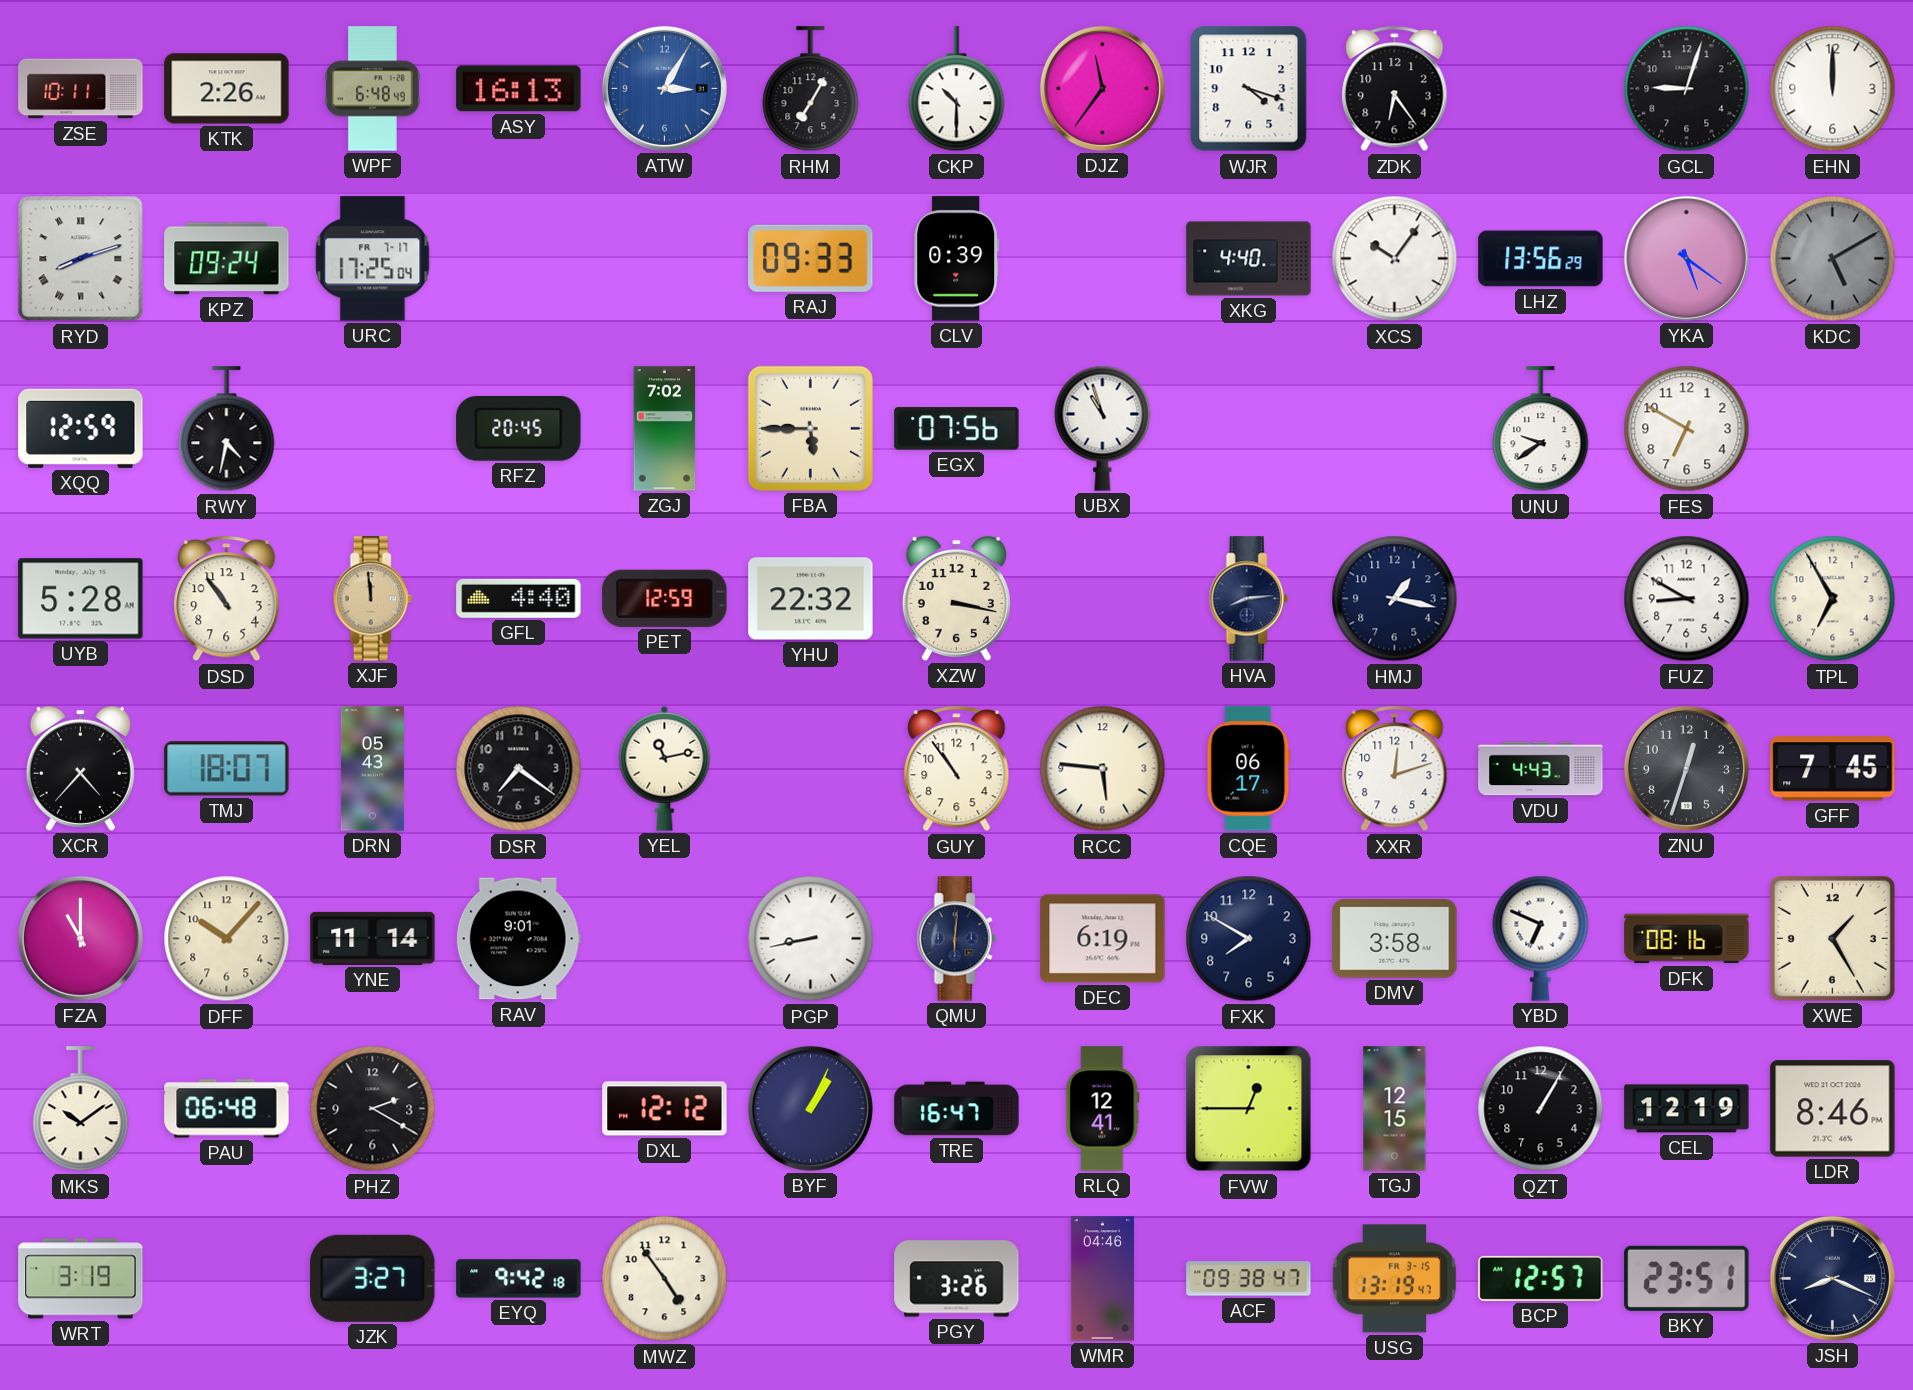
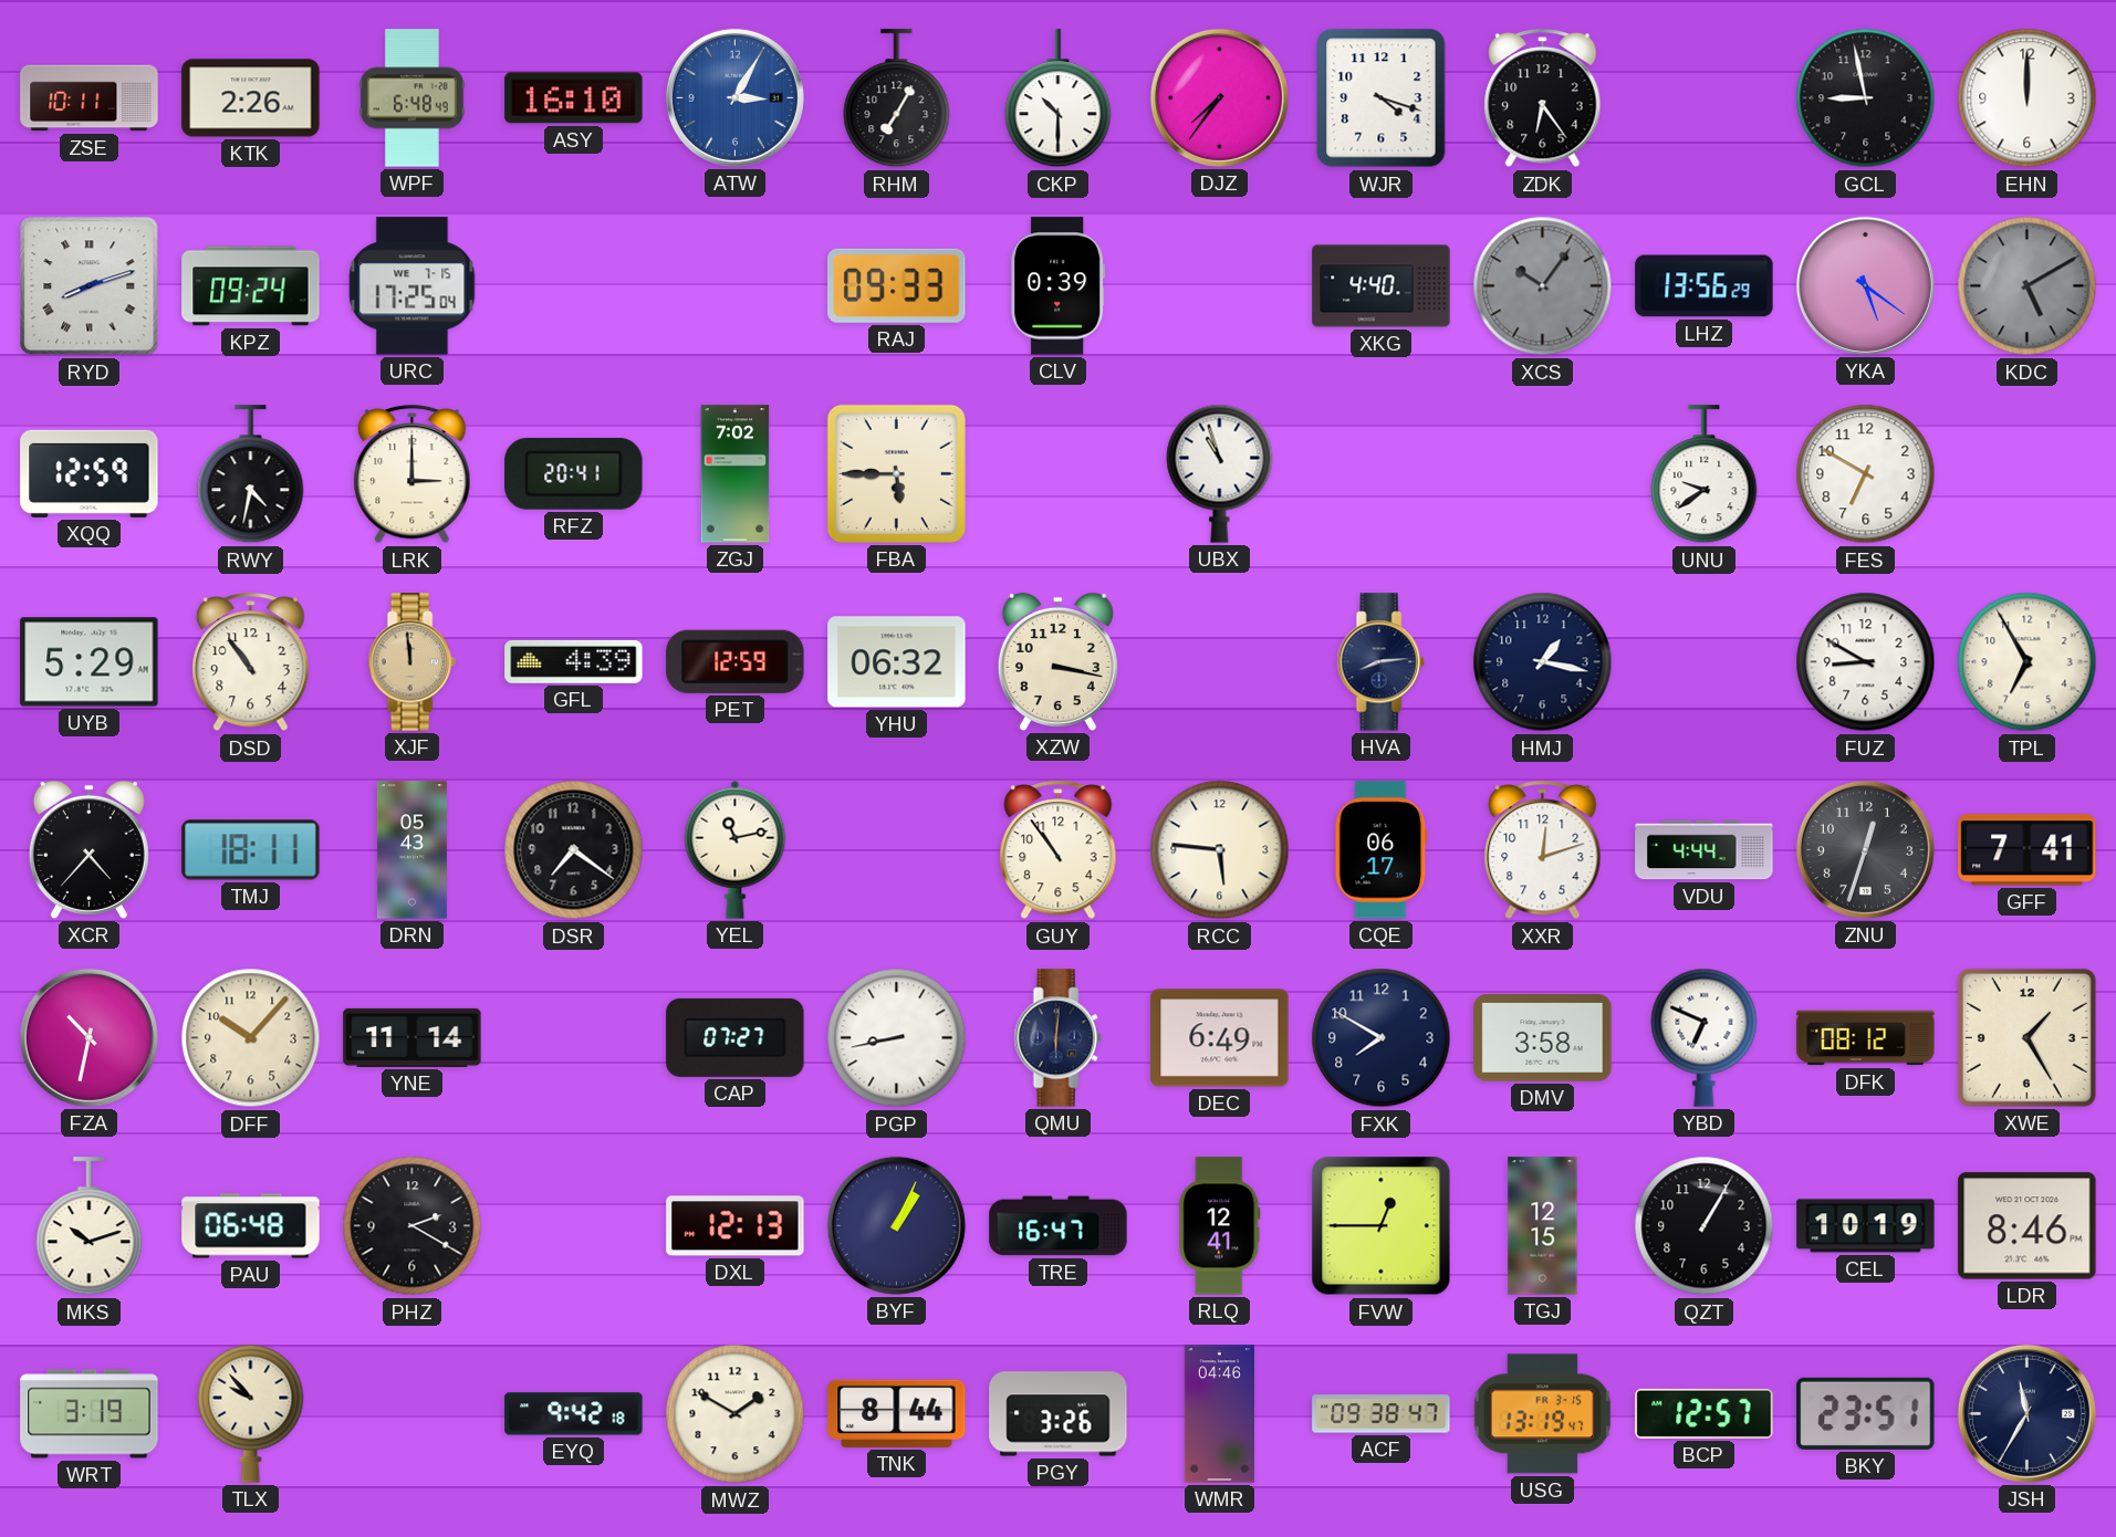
ASY: 16:13 -> 16:10 (574, 98)
DJZ: 11:36 -> 7:36 (1219, 97)
GCL: 9:03 -> 8:58 (1866, 98)
URC date: FR 7-17 -> WE 7-15 (413, 286)
XCS dial: white -> grey (1543, 286)
LRK: none -> 3:00 (413, 474)
RFZ: 20:45 -> 20:41 (574, 473)
EGX: 07:56 -> none (957, 429)
UYB: 5:28 -> 5:29 (90, 662)
GFL: 4:40 -> 4:39 (574, 661)
YHU: 22:32 -> 06:32 (897, 662)
TMJ: 18:07 -> 18:11 (251, 850)
VDU: 4:43 -> 4:44 (1705, 850)
GFF: 7:45 -> 7:41 (2028, 850)
FZA: 11:00 -> 10:32 (88, 1037)
RAV: 9:01 -> none (518, 939)
CAP: none -> 07:27 (736, 1037)
DEC: 6:19 -> 6:49 (1220, 1038)
DFK: 08:16 -> 08:12 (1866, 1038)
MKS: 10:09 -> 10:12 (90, 1226)
DXL: 12:12 -> 12:13 (736, 1226)
CEL: 12:19 -> 10:19 (1866, 1226)
TLX: none -> 9:53 (251, 1413)
JZK: 3:27 -> none (373, 1278)
MWZ: 4:54 -> 1:50 (736, 1414)
TNK: none -> 8:44 (897, 1413)
JSH: 8:19 -> 11:35 (2026, 1413)
